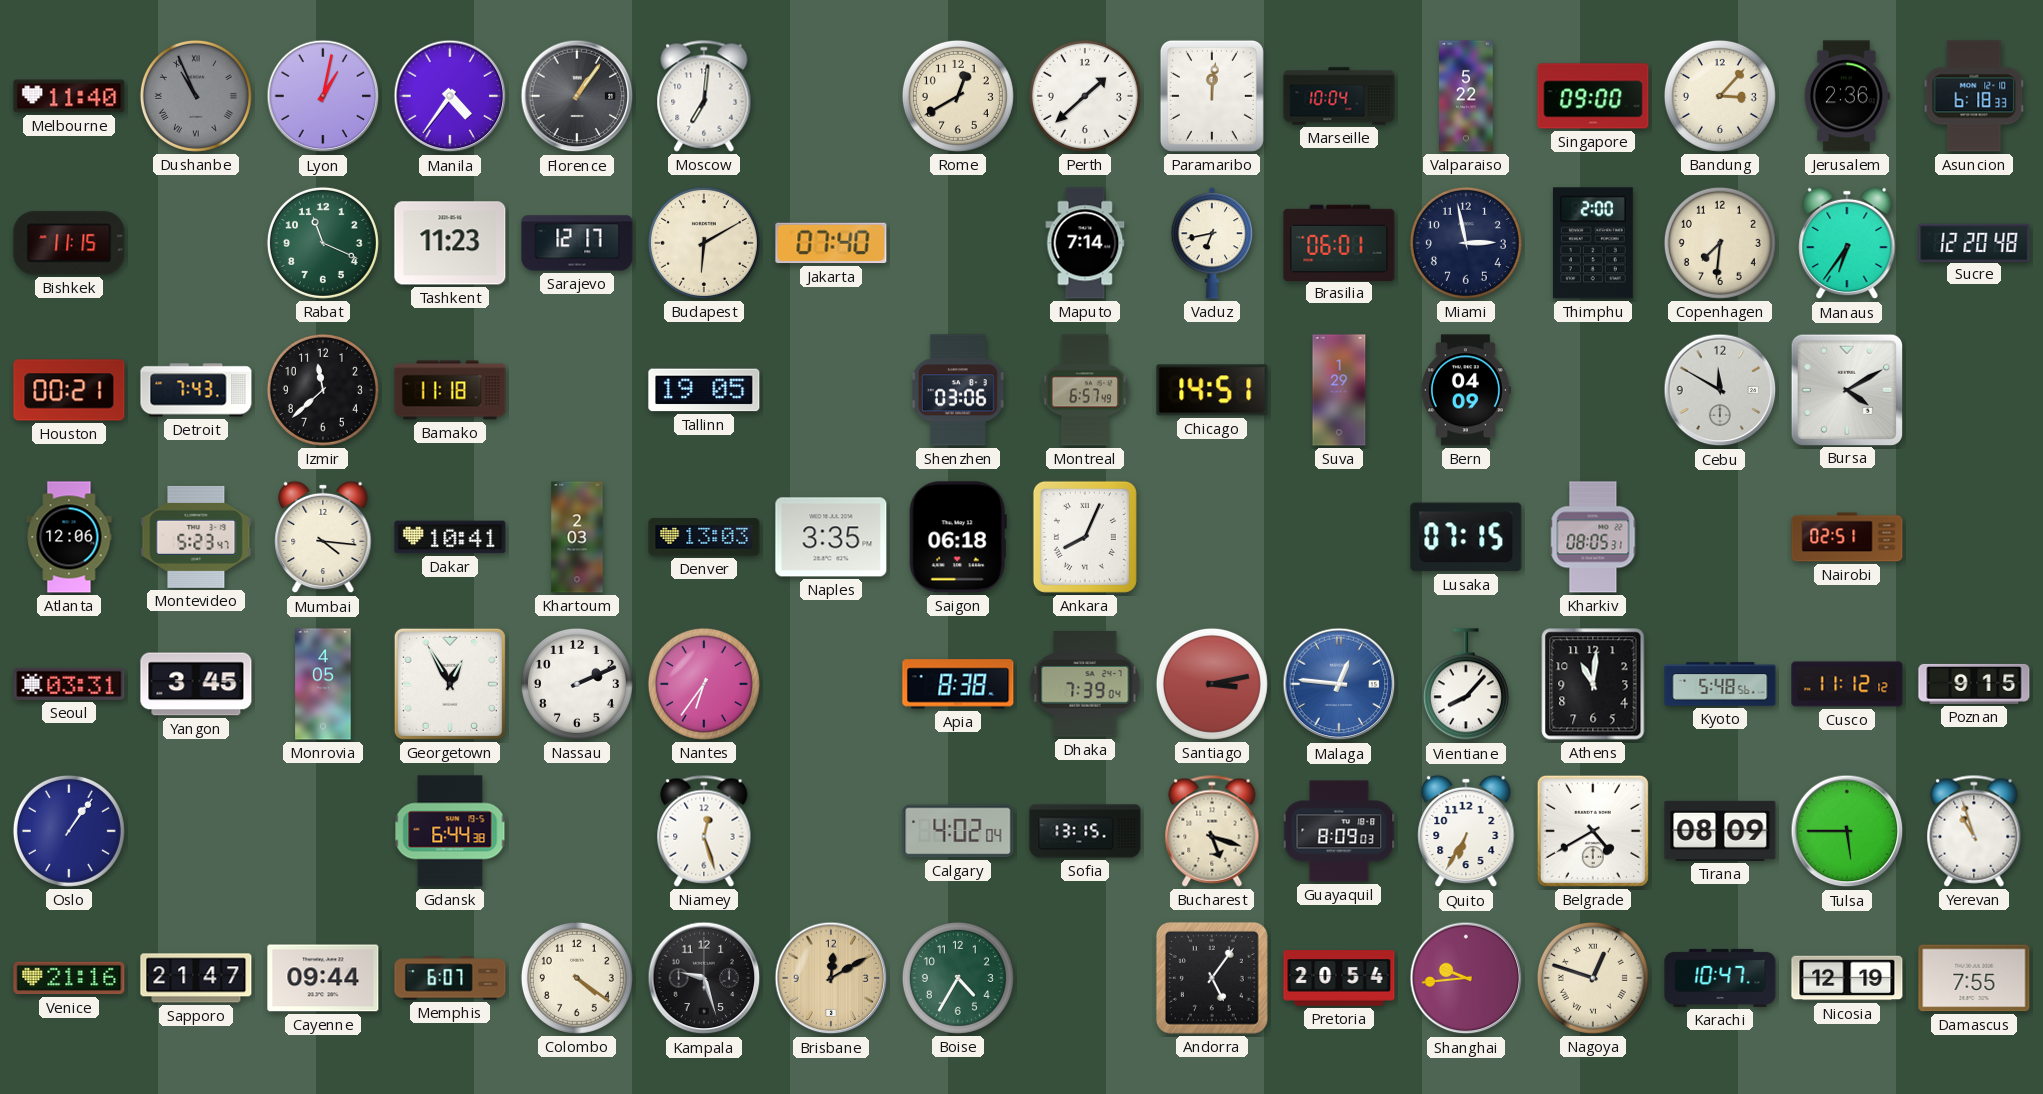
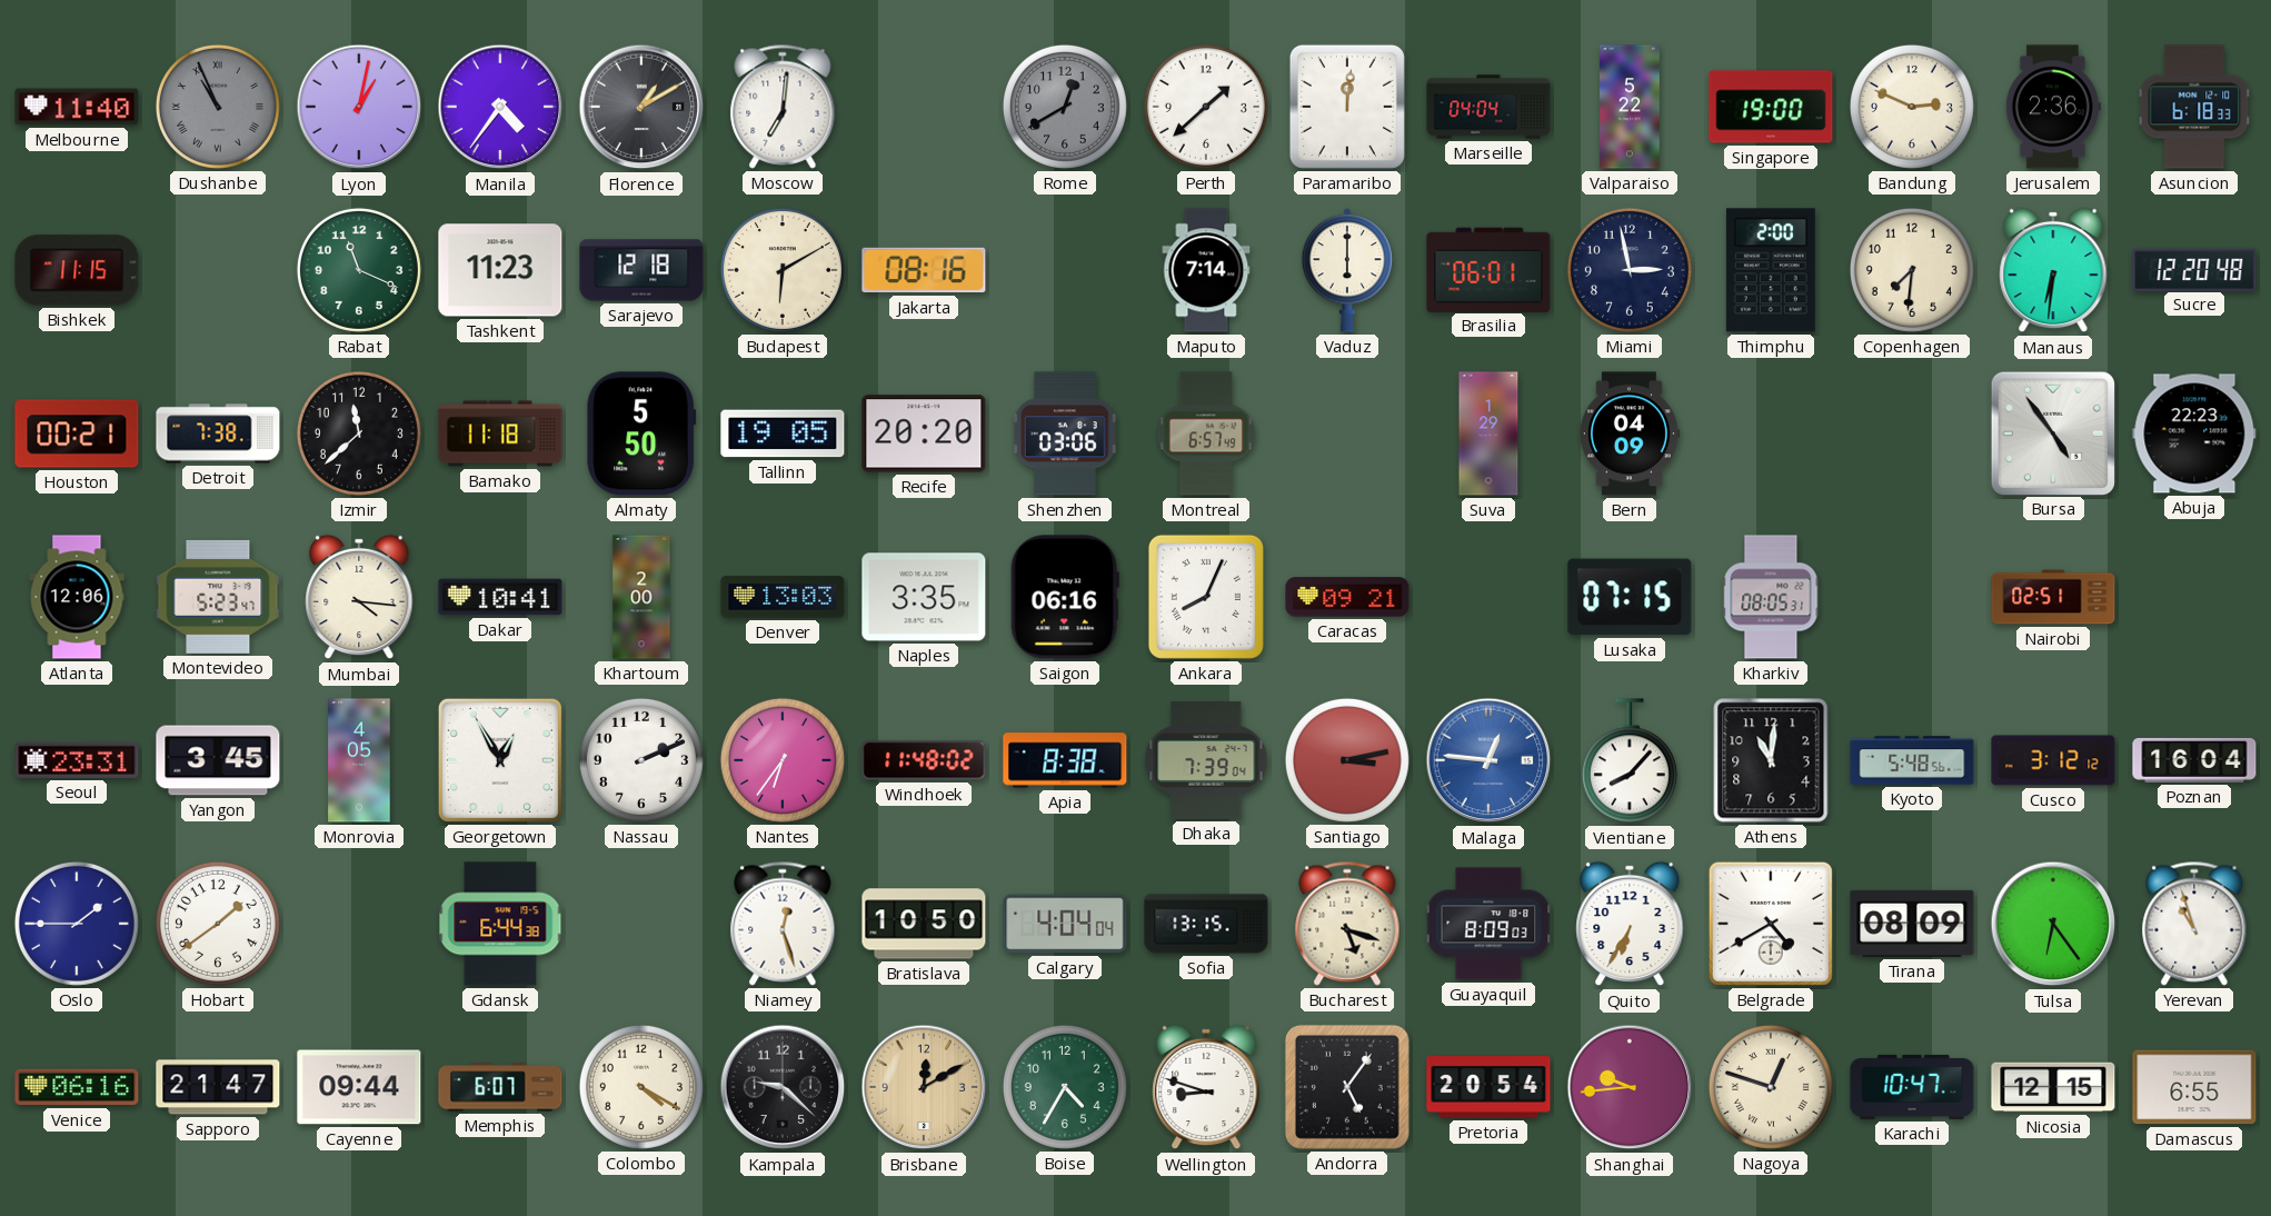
Florence: 1:06 -> 1:10 (641, 107)
Rome dial: cream -> grey (1065, 107)
Marseille: 10:04 -> 04:04 (1488, 107)
Singapore: 09:00 -> 19:00 (1771, 107)
Bandung: 3:07 -> 2:49 (1912, 107)
Sarajevo: 12:17 -> 12:18 (641, 270)
Jakarta: 07:40 -> 08:16 (924, 270)
Vaduz: 6:43 -> 6:00 (1347, 270)
Manaus: 6:36 -> 6:31 (2053, 270)
Detroit: 7:43 -> 7:38 (218, 433)
Almaty: none -> 5:50 (641, 433)
Recife: none -> 20:20 (924, 433)
Chicago: 14:51 -> none (1212, 390)
Cebu: 11:50 -> none (1720, 390)
Bursa: 4:10 -> 4:54 (2052, 432)
Abuja: none -> 22:23 (2194, 433)
Khartoum: 2:03 -> 2:00 (641, 597)
Saigon: 06:18 -> 06:16 (1065, 597)
Caracas: none -> 09:21 (1347, 597)
Seoul: 03:31 -> 23:31 (77, 760)
Windhoek: none -> 11:48 (924, 760)
Cusco: 11:12 -> 3:12 (2053, 760)
Poznan: 9:15 -> 16:04 (2194, 760)
Oslo: 1:06 -> 1:45 (77, 924)
Hobart: none -> 1:39 (218, 924)
Bratislava: none -> 10:50 (924, 924)
Calgary: 4:02 -> 4:04 (1065, 924)
Tulsa: 5:45 -> 6:24 (2053, 924)
Venice: 21:16 -> 06:16 (77, 1087)
Colombo: 4:21 -> 4:20 (641, 1087)
Kampala: 9:27 -> 9:22 (783, 1087)
Wellington: none -> 8:48 (1206, 1087)
Nicosia: 12:19 -> 12:15 (2053, 1087)
Damascus: 7:55 -> 6:55 (2194, 1087)
